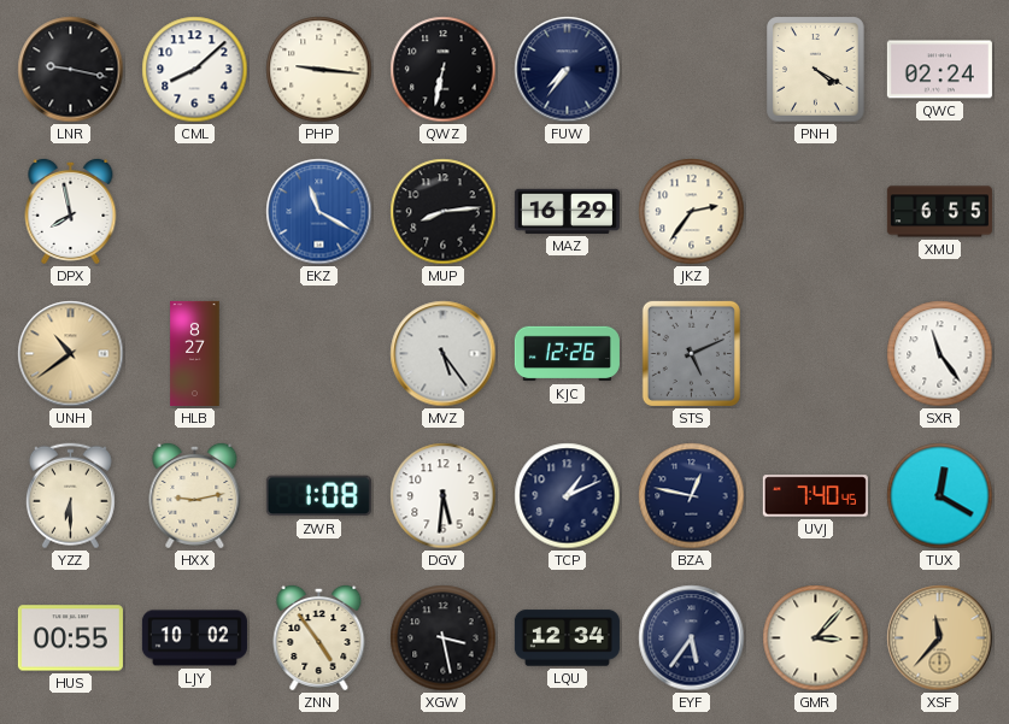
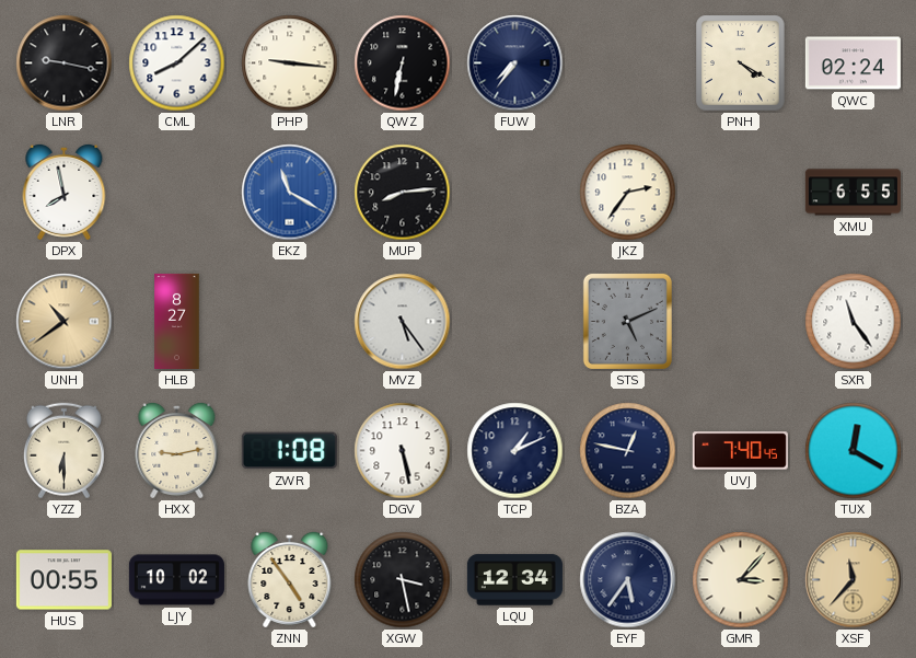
MAZ: 16:29 -> none (567, 211)
KJC: 12:26 -> none (567, 354)
DGV: 5:31 -> 5:28 (403, 451)
